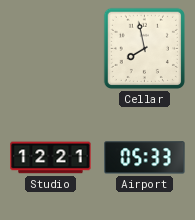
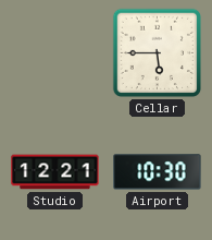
Cellar: 7:58 -> 5:45 (157, 52)
Airport: 05:33 -> 10:30 (158, 172)
